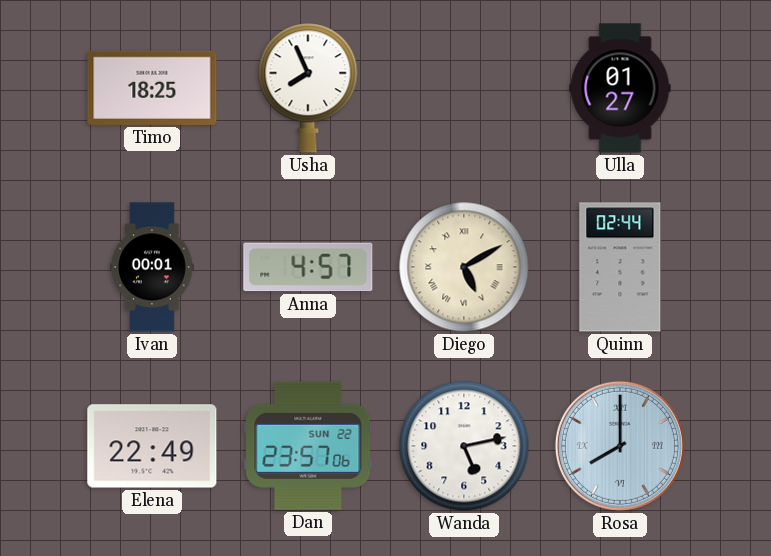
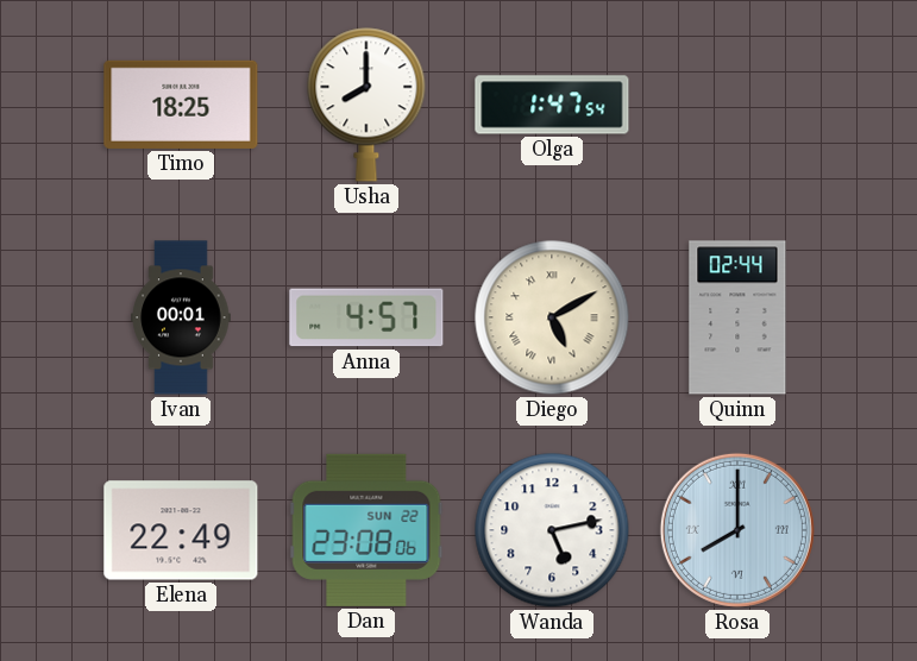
Usha: 7:56 -> 8:00 (366, 105)
Olga: none -> 1:47 (552, 105)
Ulla: 01:27 -> none (620, 88)
Dan: 23:57 -> 23:08 (366, 530)
